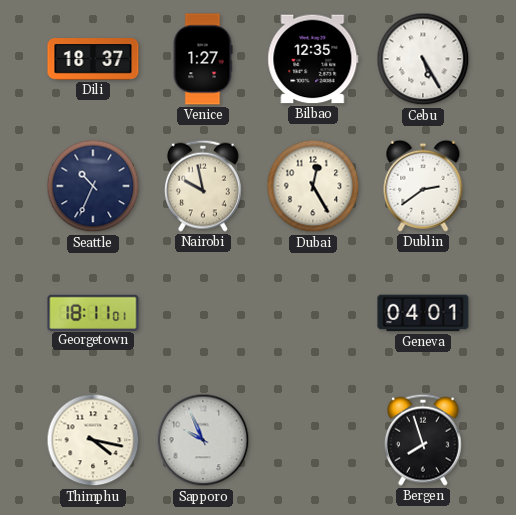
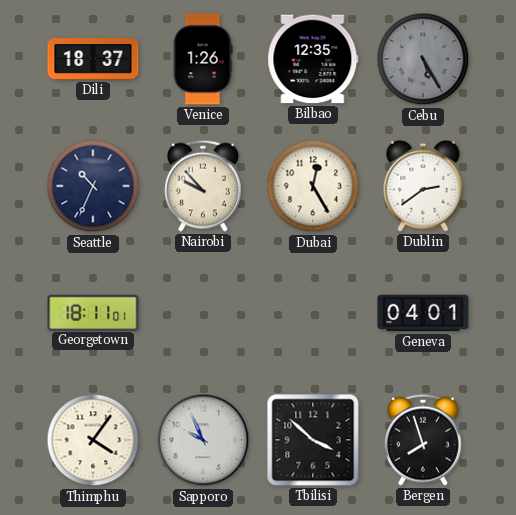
Venice: 1:27 -> 1:26 (203, 59)
Cebu dial: white -> grey (423, 59)
Nairobi: 9:58 -> 9:53 (203, 186)
Thimphu: 4:17 -> 4:06 (93, 440)
Tbilisi: none -> 3:52 (313, 440)
